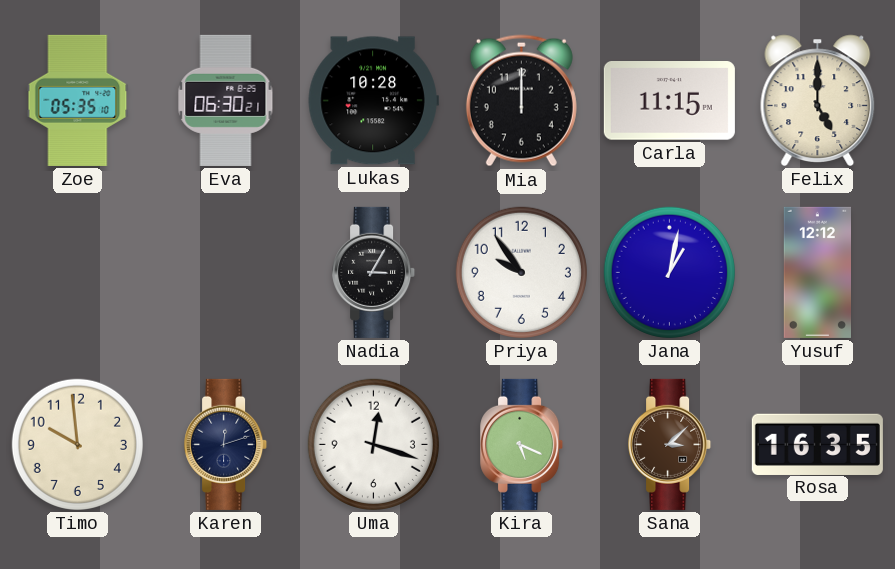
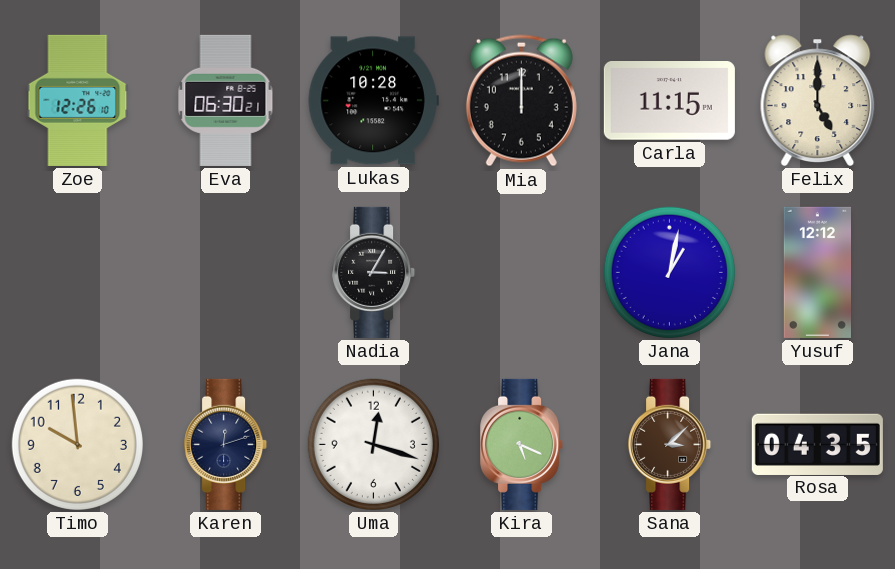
Zoe: 05:35 -> 12:26 (78, 100)
Priya: 9:54 -> none (521, 272)
Rosa: 16:35 -> 04:35 (817, 444)
